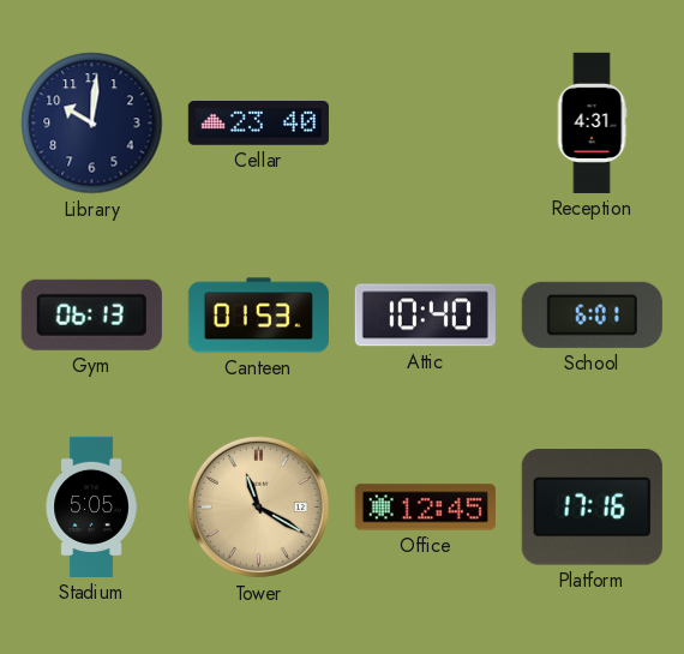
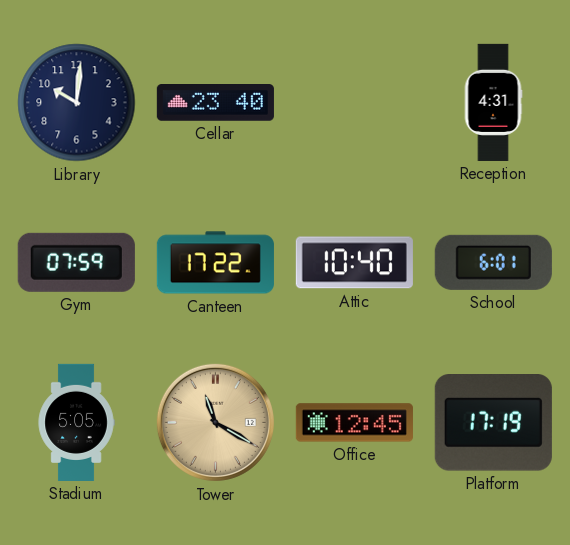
Gym: 06:13 -> 07:59 (76, 262)
Canteen: 01:53 -> 17:22 (215, 263)
Platform: 17:16 -> 17:19 (493, 423)
